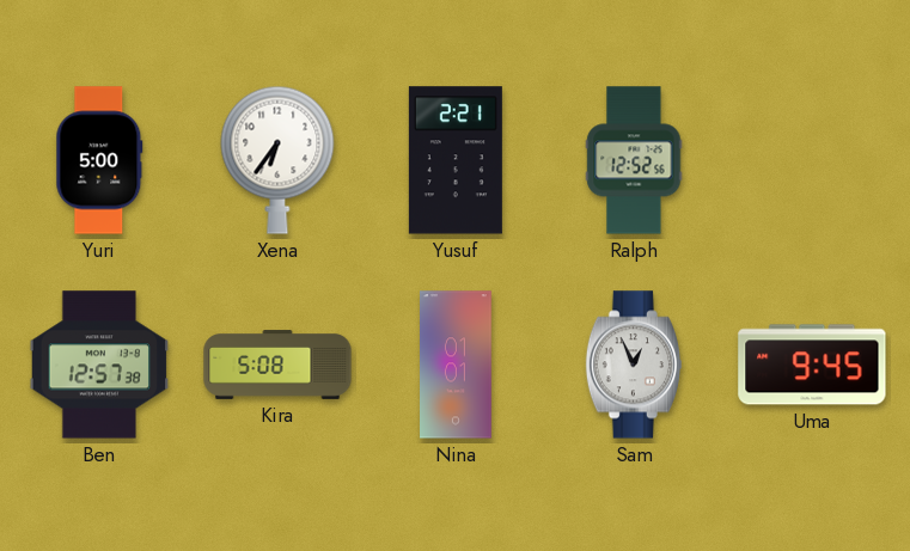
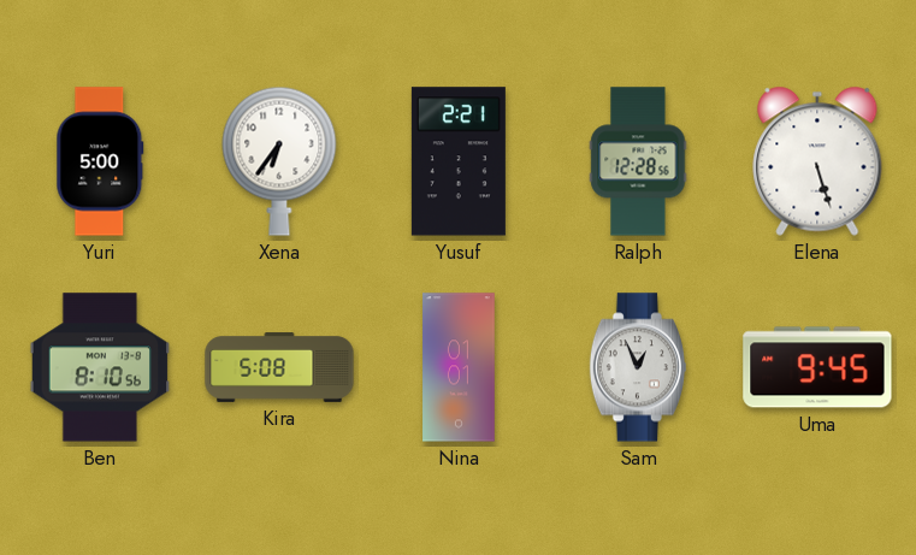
Ralph: 12:52 -> 12:28 (638, 161)
Elena: none -> 5:27 (817, 161)
Ben: 12:57 -> 8:10 (100, 367)
